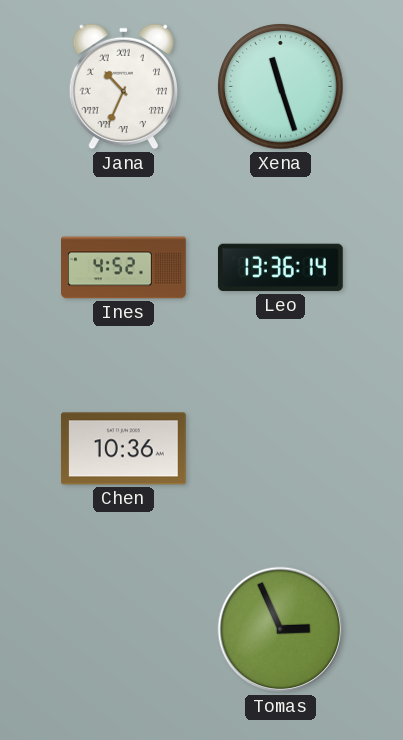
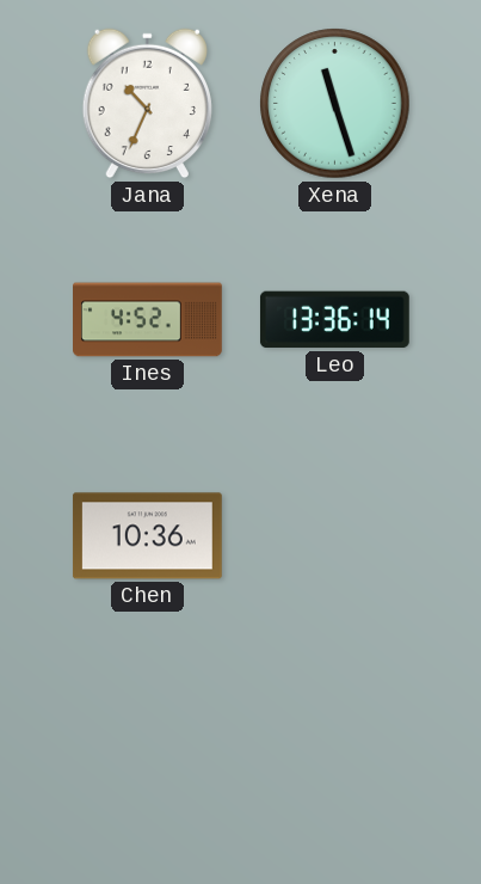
Jana numerals: Roman -> Arabic (147, 104)
Tomas: 2:56 -> none (281, 630)
